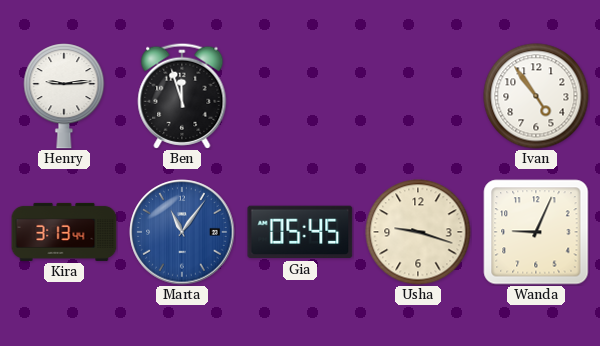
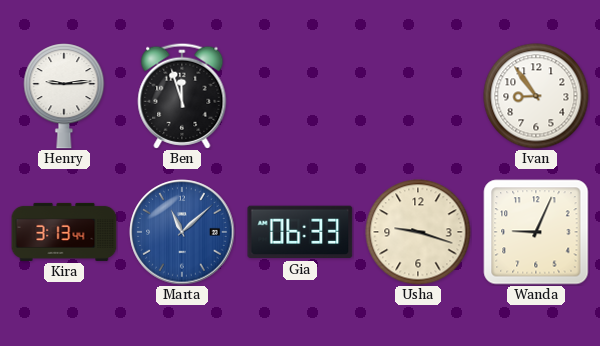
Ivan: 4:54 -> 8:54 (536, 96)
Marta: 11:06 -> 11:08 (182, 232)
Gia: 05:45 -> 06:33 (300, 232)
